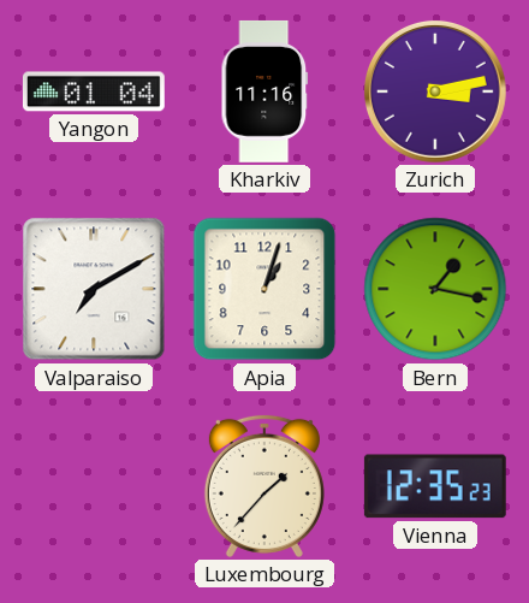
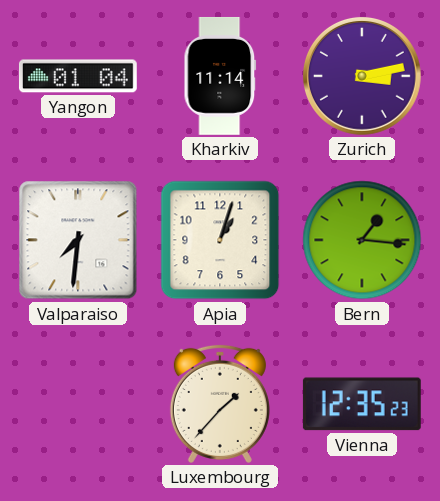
Kharkiv: 11:16 -> 11:14 (220, 76)
Valparaiso: 7:10 -> 7:31 (78, 240)
Bern: 1:17 -> 1:16 (362, 240)
